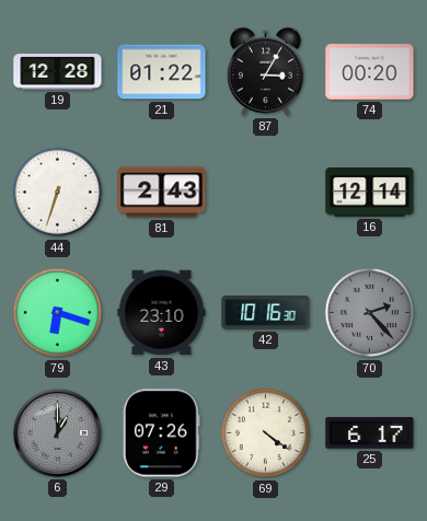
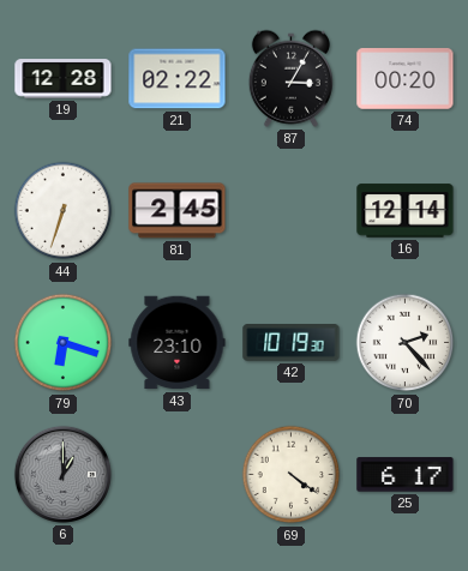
21: 01:22 -> 02:22 (178, 79)
81: 2:43 -> 2:45 (178, 211)
42: 10:16 -> 10:19 (292, 343)
70 dial: grey -> white (406, 343)
29: 07:26 -> none (161, 433)
